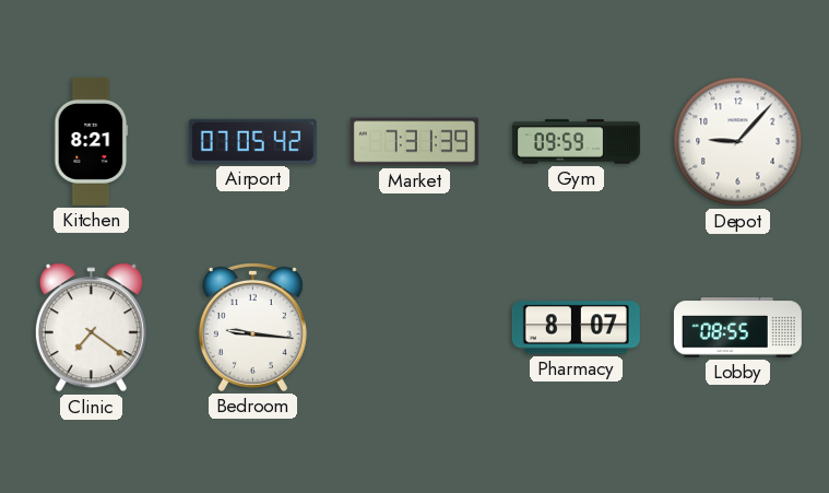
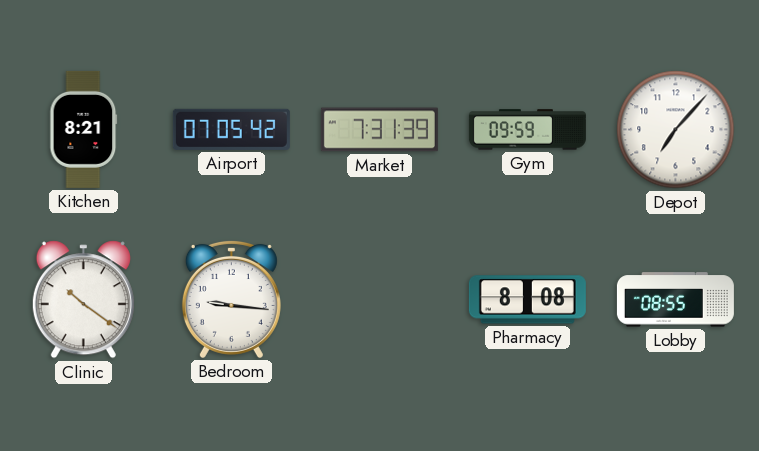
Depot: 9:07 -> 7:07 (676, 130)
Clinic: 7:21 -> 10:21 (83, 300)
Pharmacy: 8:07 -> 8:08 (527, 300)
